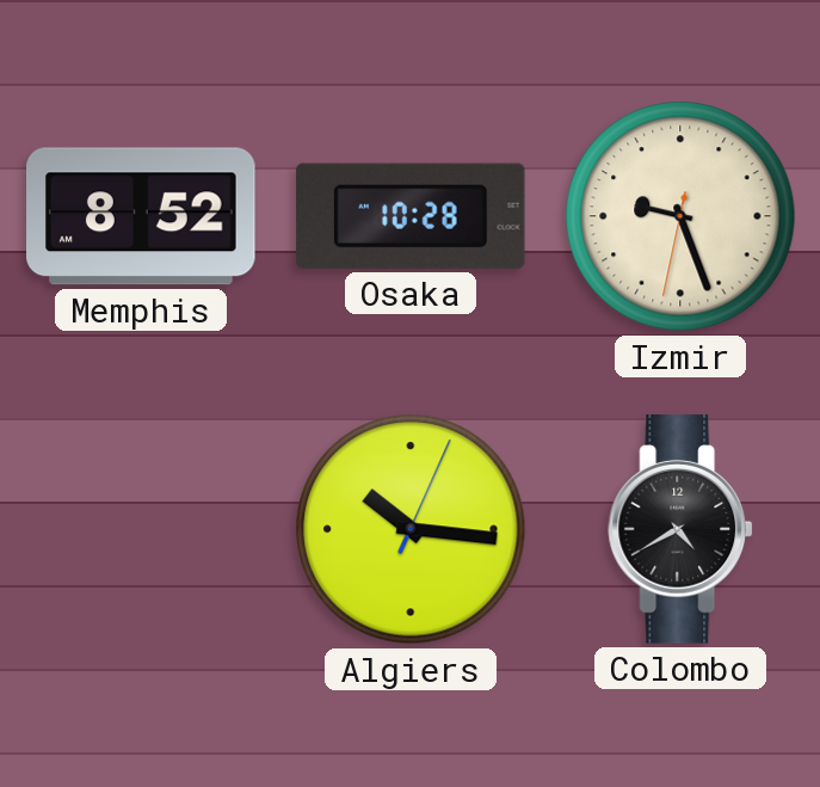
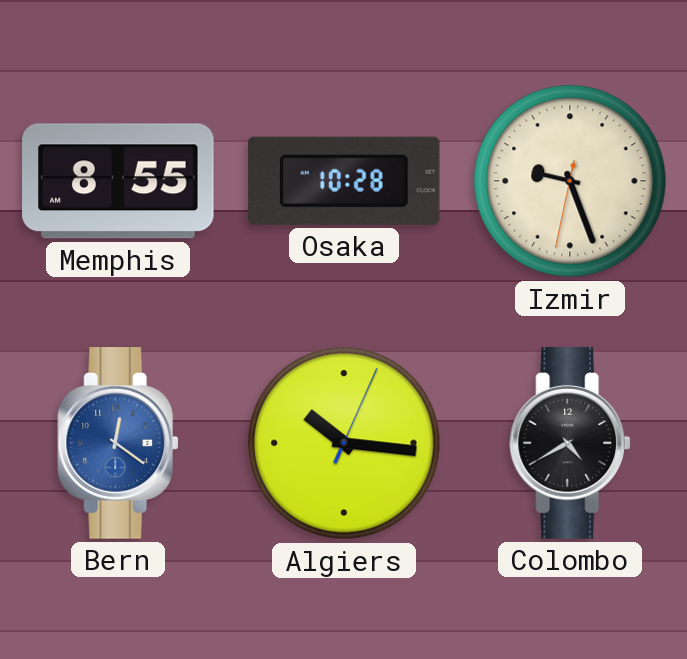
Memphis: 8:52 -> 8:55 (118, 181)
Bern: none -> 12:21 (118, 443)
